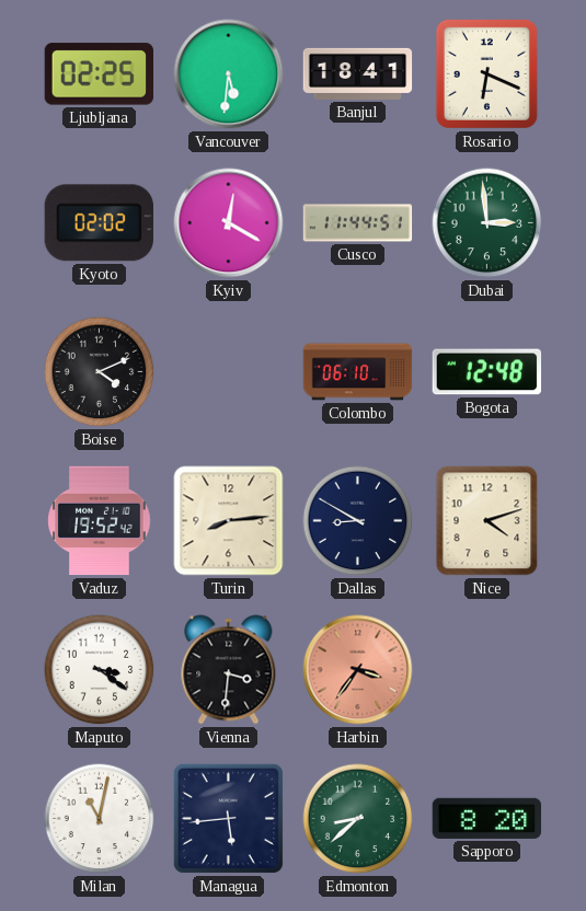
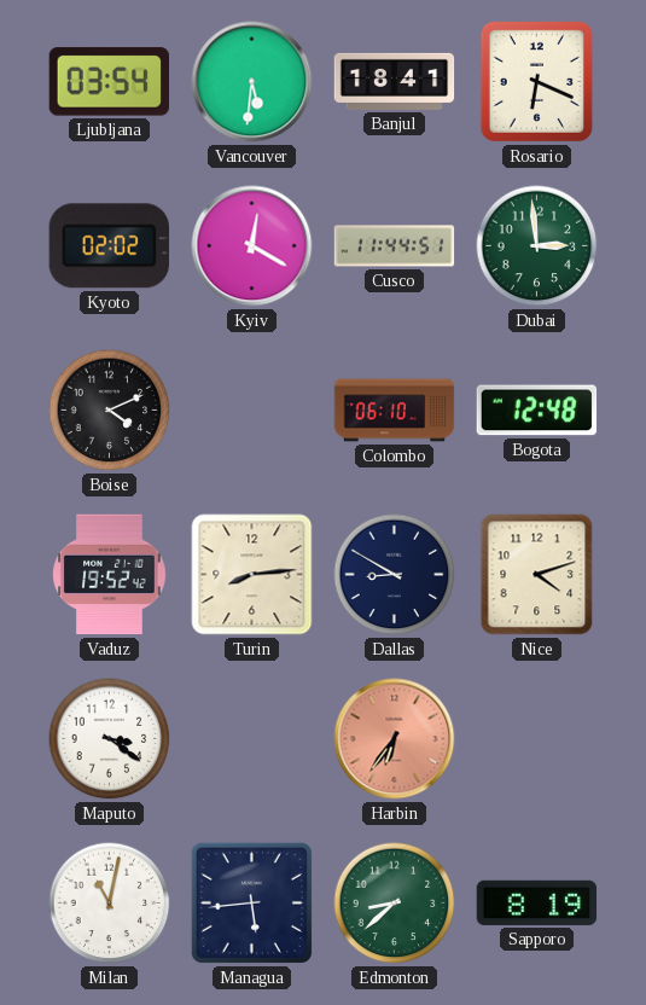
Ljubljana: 02:25 -> 03:54 (109, 82)
Vienna: 3:31 -> none (229, 670)
Harbin: 3:36 -> 6:36 (395, 739)
Sapporo: 8:20 -> 8:19 (537, 902)
